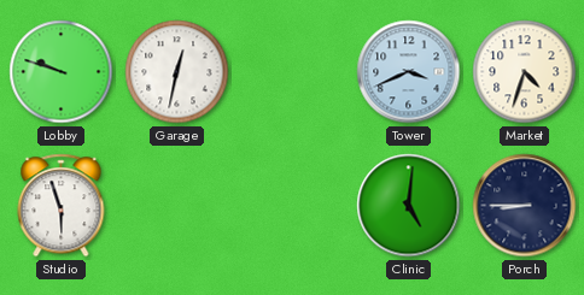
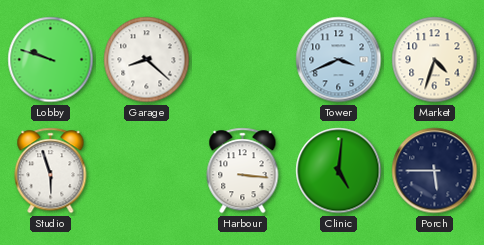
Garage: 12:32 -> 8:22 (147, 60)
Harbour: none -> 3:16 (243, 171)
Porch: 8:45 -> 5:45 (435, 171)
